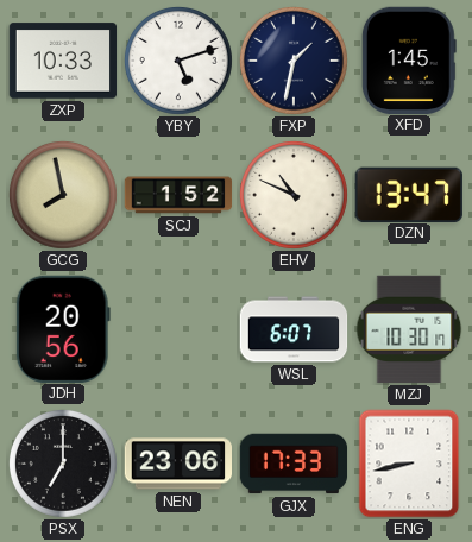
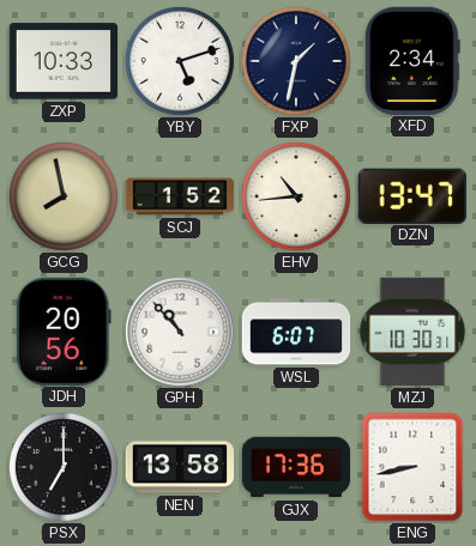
XFD: 1:45 -> 2:34 (412, 60)
EHV: 10:49 -> 10:44 (296, 196)
GPH: none -> 10:53 (180, 332)
MZJ: 10:30:17 -> 10:30:31 (412, 332)
NEN: 23:06 -> 13:58 (179, 467)
GJX: 17:33 -> 17:36 (296, 467)
